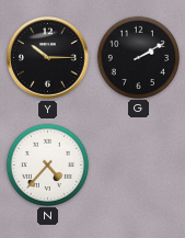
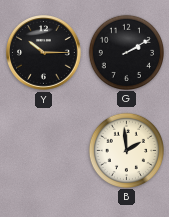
N: 4:37 -> none (47, 165)
B: none -> 1:59 (126, 150)
